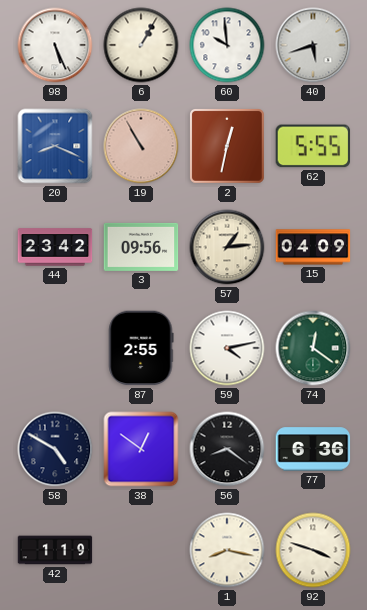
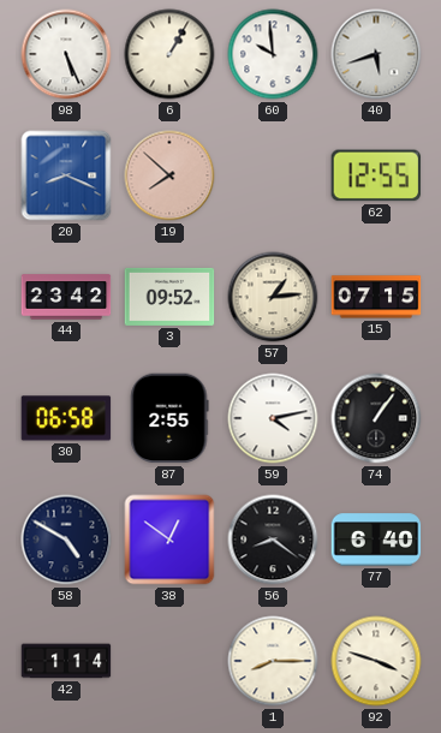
19: 10:55 -> 7:52 (169, 175)
2: 12:32 -> none (228, 147)
62: 5:55 -> 12:55 (376, 175)
3: 09:56 -> 09:52 (169, 297)
15: 04:09 -> 07:15 (376, 297)
30: none -> 06:58 (66, 418)
74: 12:21 -> 1:06 (376, 418)
74 dial: green -> black (376, 418)
77: 6:36 -> 6:40 (376, 540)
42: 1:19 -> 1:14 (66, 661)
1: 8:17 -> 8:15 (273, 661)
